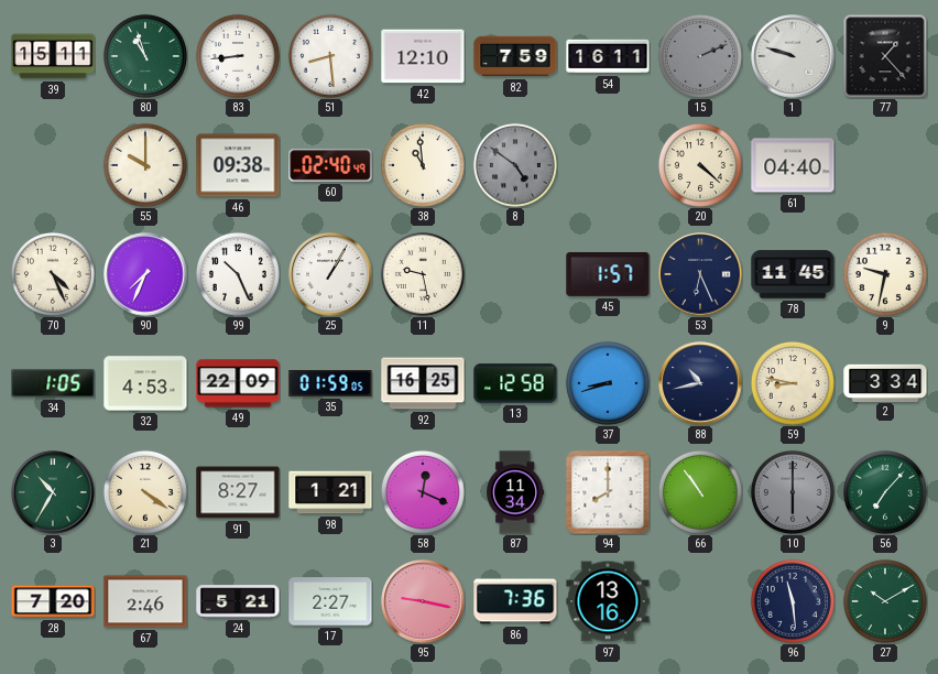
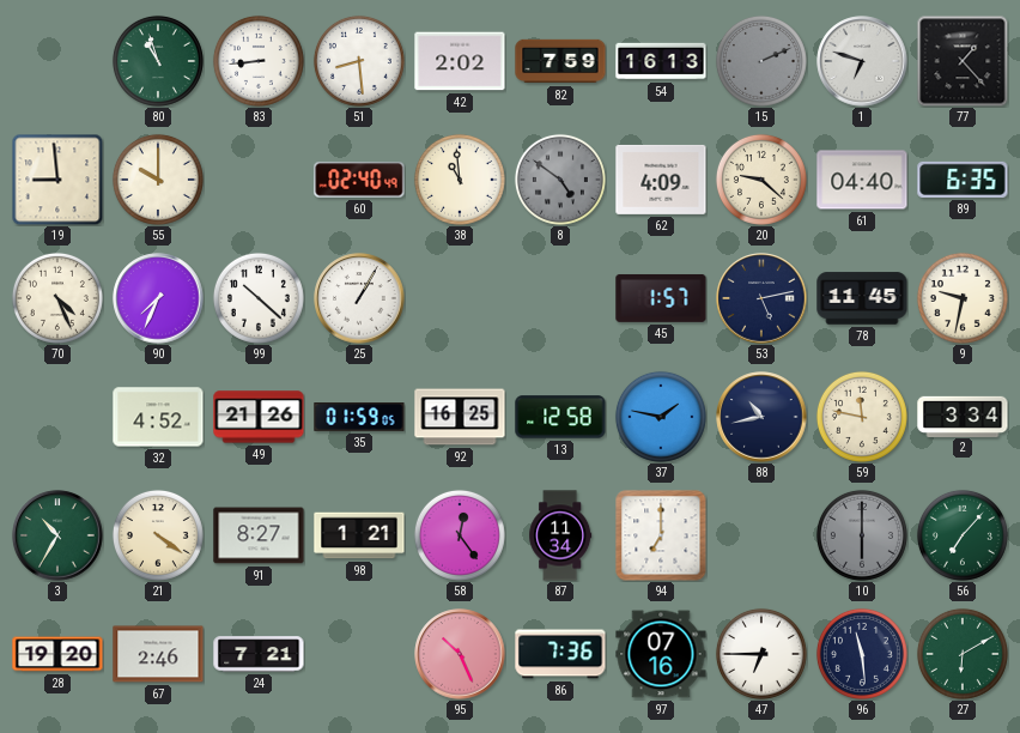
39: 15:11 -> none (53, 56)
42: 12:10 -> 2:02 (460, 61)
54: 16:11 -> 16:13 (661, 61)
1: 9:48 -> 6:48 (862, 61)
19: none -> 8:59 (57, 180)
46: 09:38 -> none (238, 165)
62: none -> 4:09 (661, 180)
20: 4:22 -> 9:22 (761, 180)
89: none -> 6:35 (963, 180)
99: 10:26 -> 10:22 (259, 298)
11: 9:28 -> none (423, 274)
53: 6:26 -> 5:13 (761, 298)
34: 1:05 -> none (53, 383)
32: 4:53 -> 4:52 (158, 417)
49: 22:09 -> 21:26 (259, 417)
37: 8:42 -> 1:47 (661, 417)
59: 8:47 -> 11:47 (862, 417)
58: 12:19 -> 12:24 (460, 535)
94: 8:00 -> 7:00 (661, 535)
66: 10:54 -> none (700, 492)
28: 7:20 -> 19:20 (57, 654)
24: 5:21 -> 7:21 (259, 654)
17: 2:27 -> none (330, 601)
95: 9:17 -> 10:26 (460, 654)
97: 13:16 -> 07:16 (661, 654)
47: none -> 6:45 (761, 654)
27: 10:10 -> 6:10 (963, 654)
